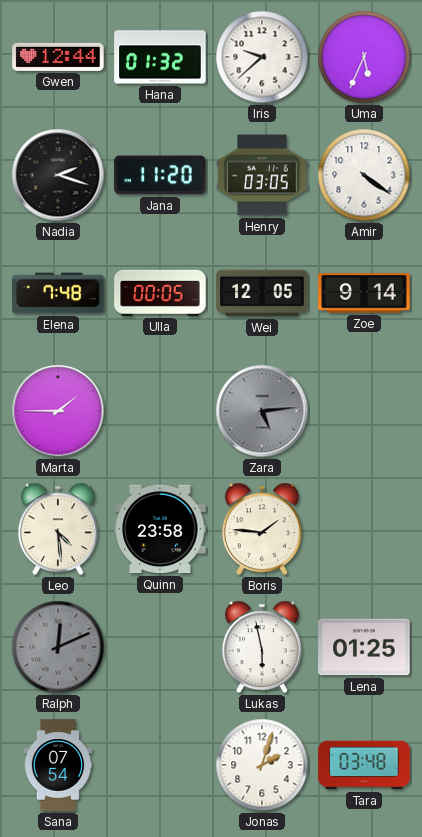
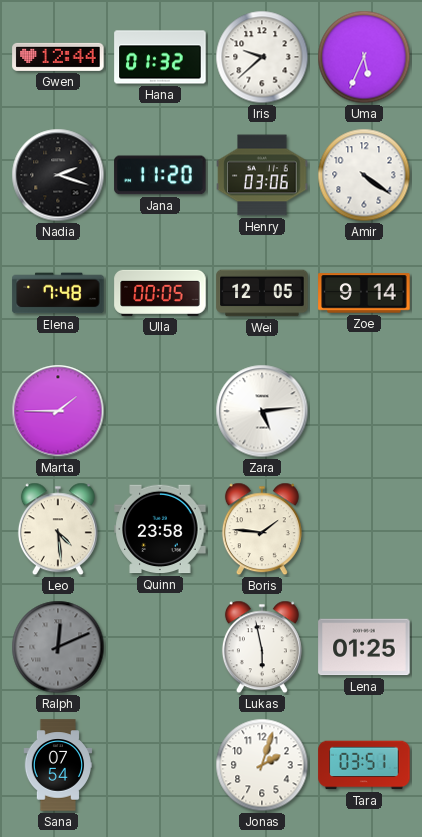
Henry: 03:05 -> 03:06 (262, 175)
Zara dial: grey -> white (262, 411)
Tara: 03:48 -> 03:51 (364, 765)
